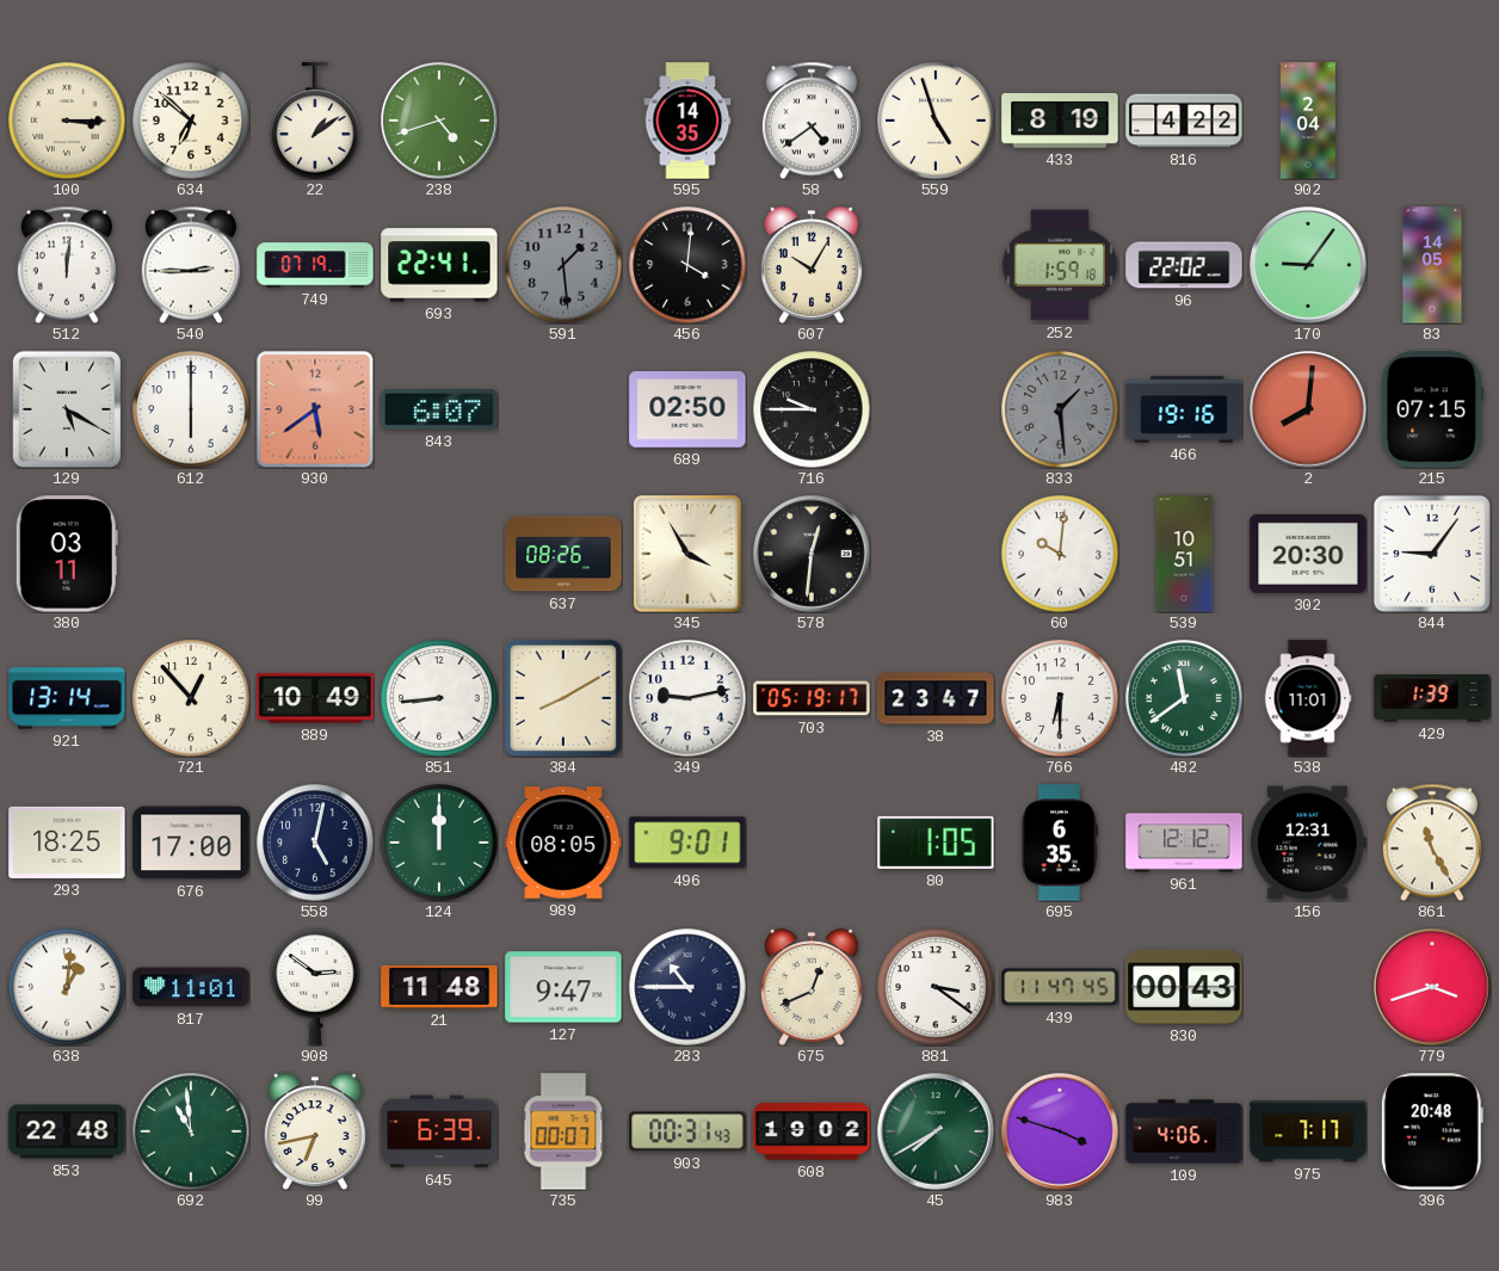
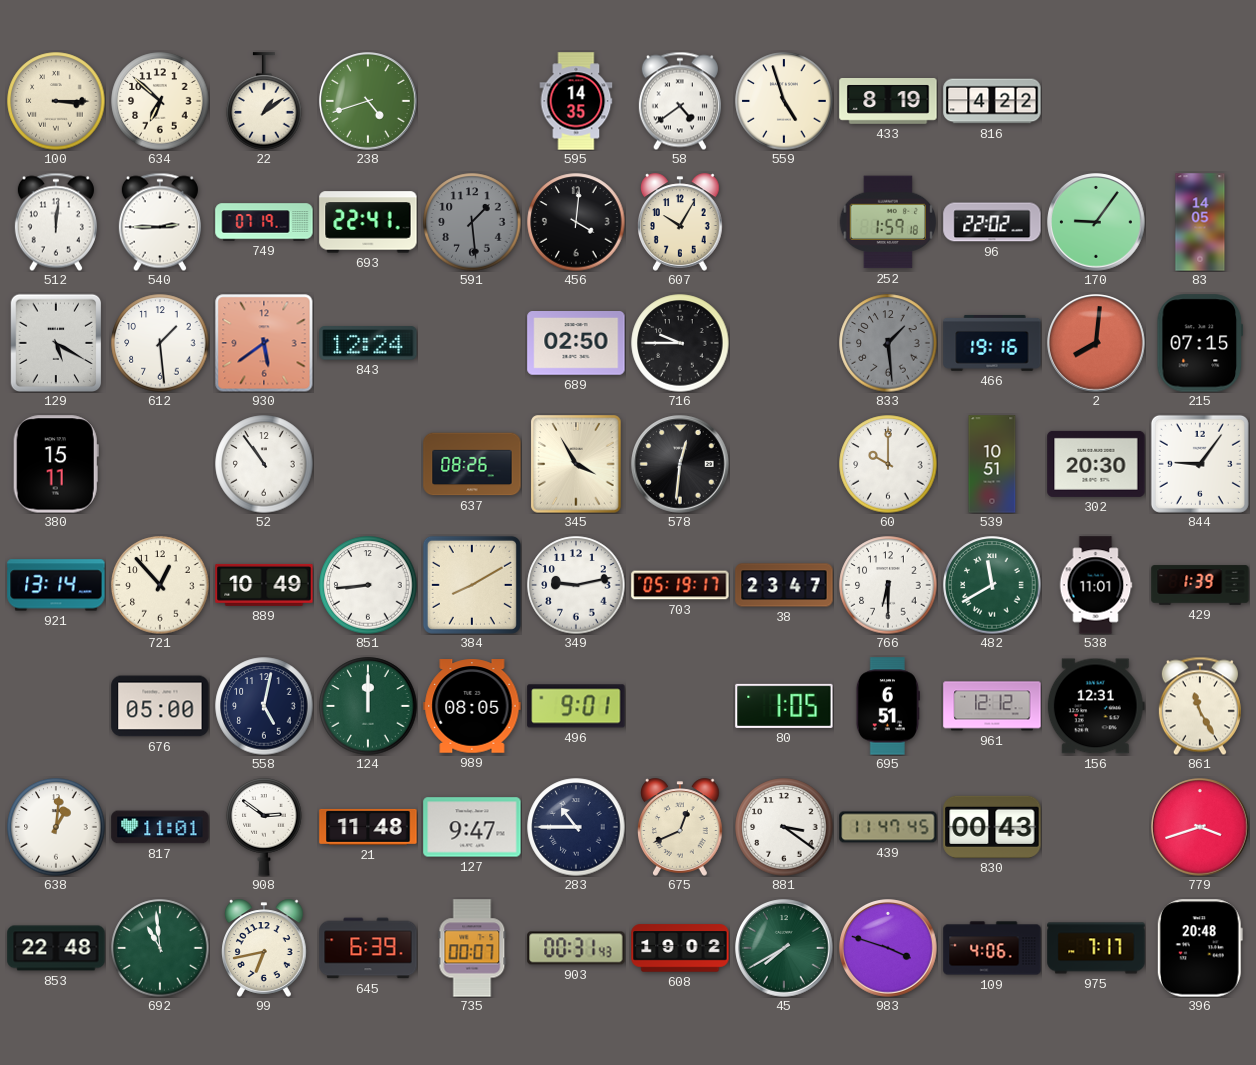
902: 2:04 -> none (1309, 121)
612: 6:00 -> 1:29 (160, 343)
843: 6:07 -> 12:24 (368, 343)
380: 03:11 -> 15:11 (56, 464)
52: none -> 10:54 (264, 464)
60: 10:01 -> 10:00 (888, 464)
482: 11:39 -> 11:40 (992, 585)
293: 18:25 -> none (67, 843)
676: 17:00 -> 05:00 (160, 706)
695: 6:35 -> 6:51 (888, 706)
